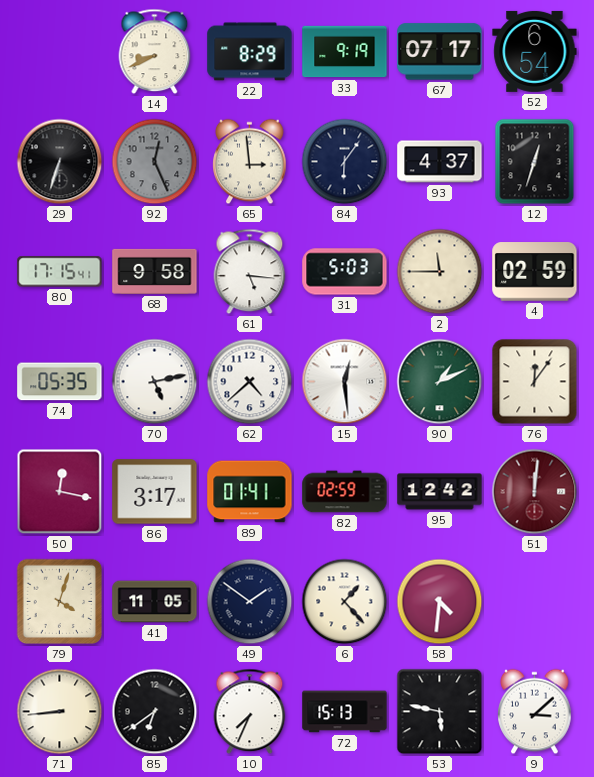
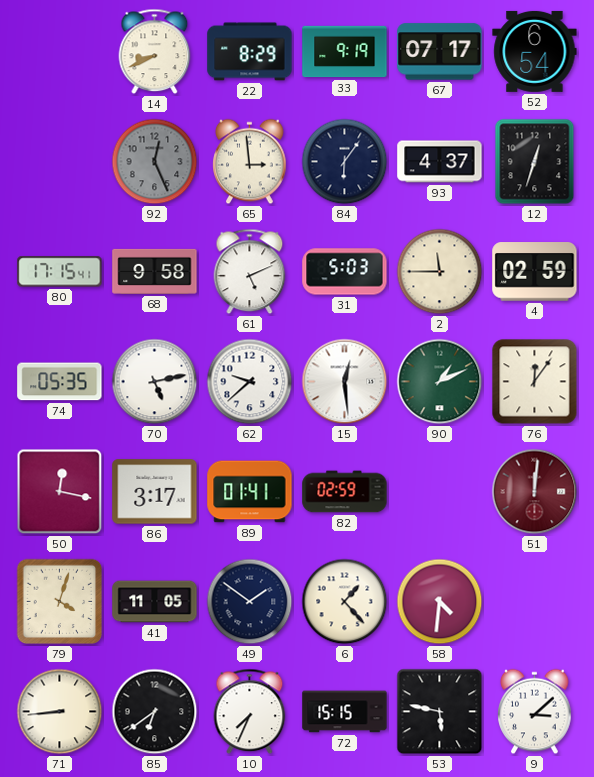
29: 6:33 -> none (60, 162)
61: 5:16 -> 5:11 (250, 272)
62: 4:38 -> 9:38 (250, 382)
95: 12:42 -> none (440, 492)
72: 15:13 -> 15:15 (345, 712)
